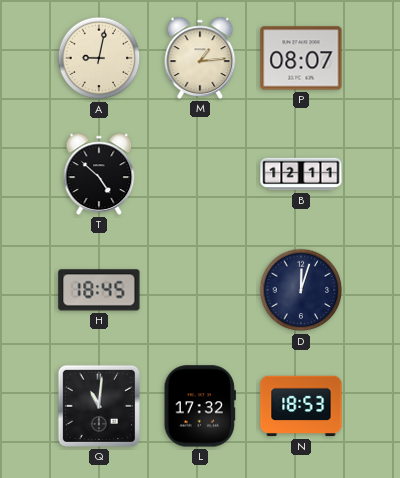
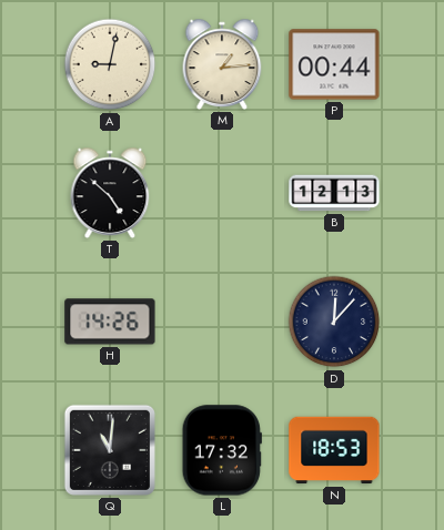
P: 08:07 -> 00:44 (334, 64)
B: 12:11 -> 12:13 (334, 193)
H: 18:45 -> 14:26 (110, 322)
D: 12:03 -> 12:07 (334, 322)
